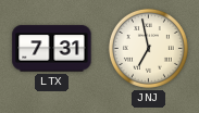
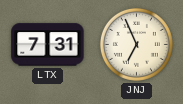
JNJ: 6:58 -> 6:56 (136, 44)
